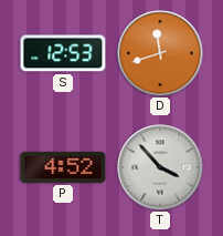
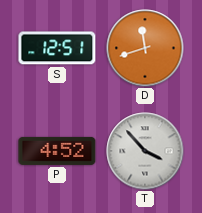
S: 12:53 -> 12:51 (57, 48)
